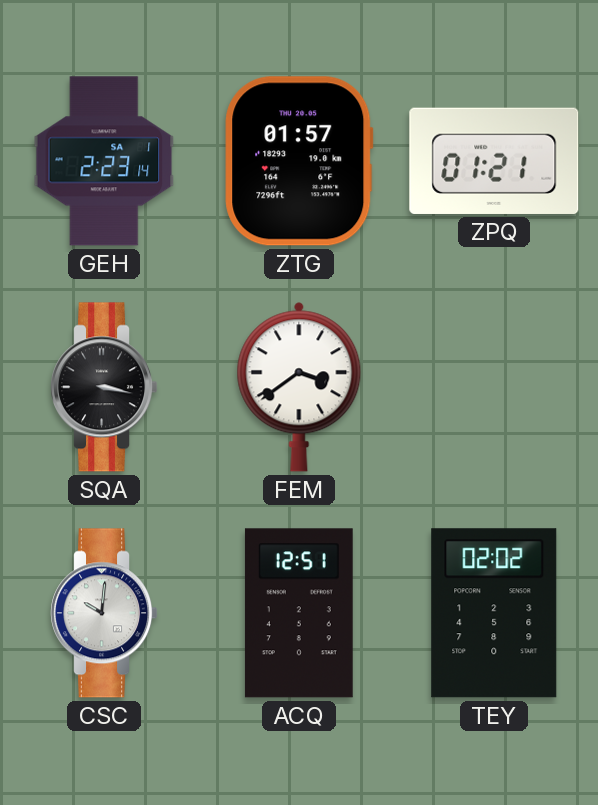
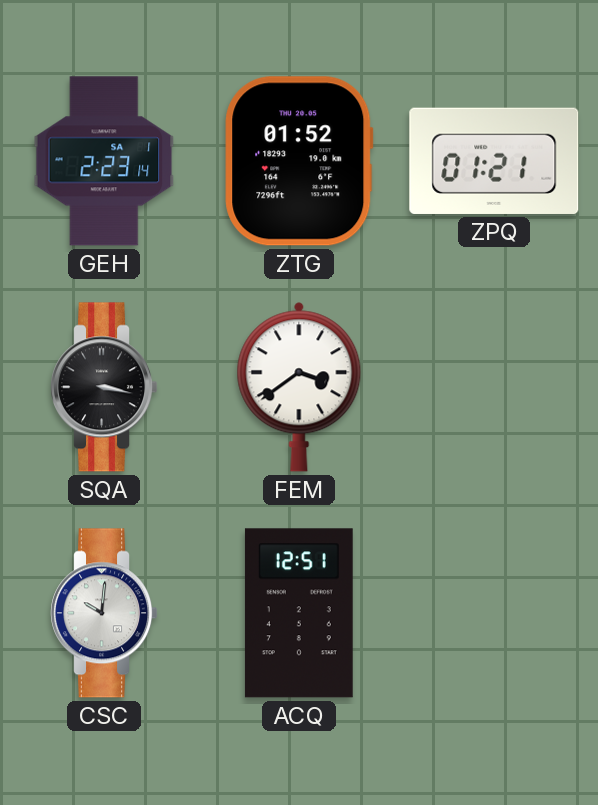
ZTG: 01:57 -> 01:52 (299, 161)
TEY: 02:02 -> none (494, 613)
